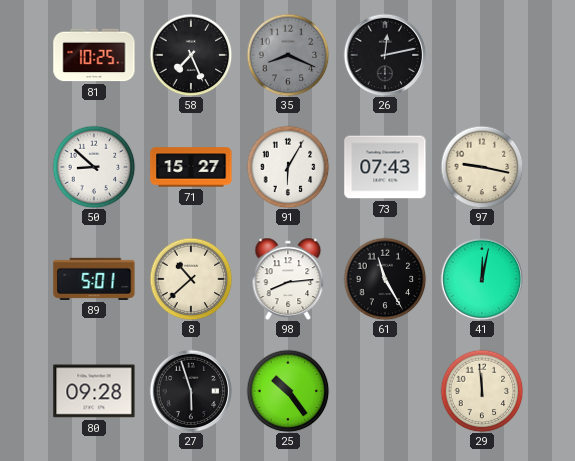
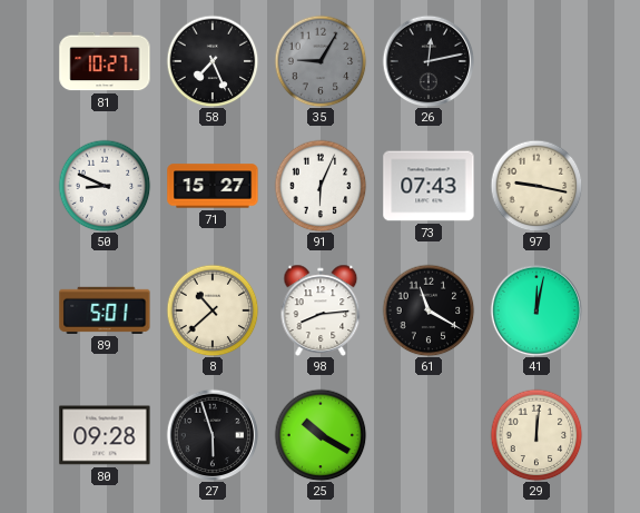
81: 10:25 -> 10:27 (105, 61)
35: 8:19 -> 9:05 (321, 61)
50: 8:52 -> 8:49 (105, 186)
91: 6:05 -> 6:04 (321, 186)
61: 11:25 -> 11:20 (429, 310)
25: 10:24 -> 10:20 (321, 435)
29: 11:59 -> 12:01 (536, 435)
